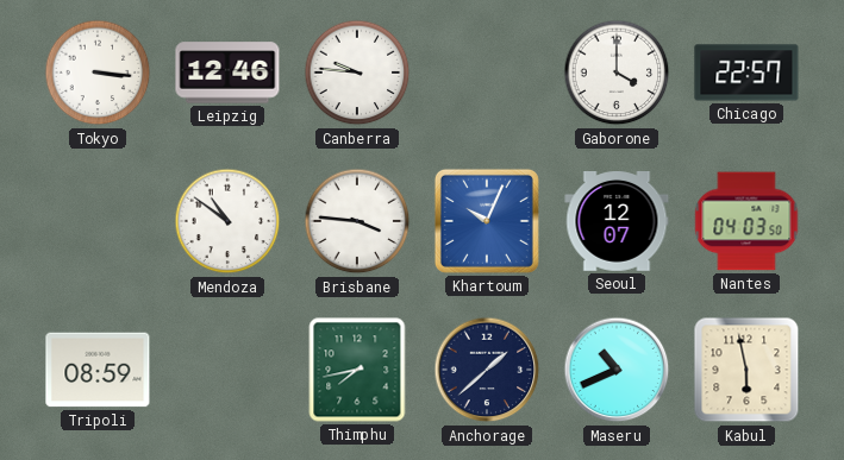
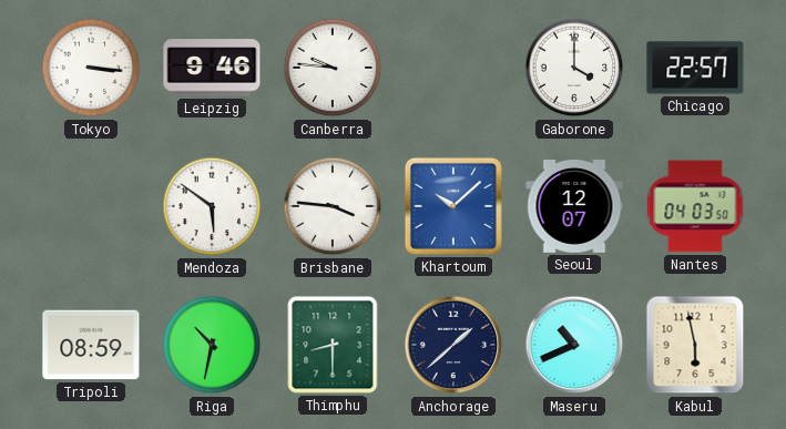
Leipzig: 12:46 -> 9:46 (212, 68)
Mendoza: 10:51 -> 5:51 (212, 206)
Khartoum: 10:04 -> 10:08 (453, 206)
Riga: none -> 10:32 (212, 345)
Thimphu: 7:43 -> 8:30 (333, 345)
